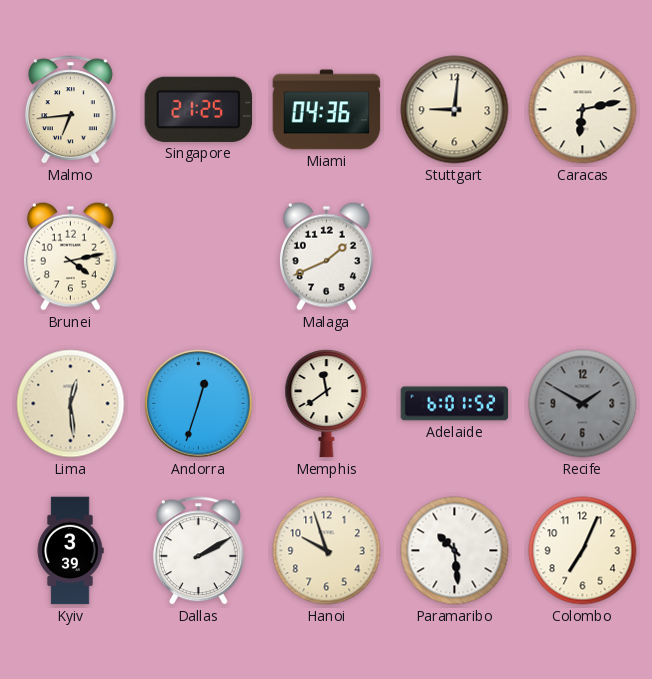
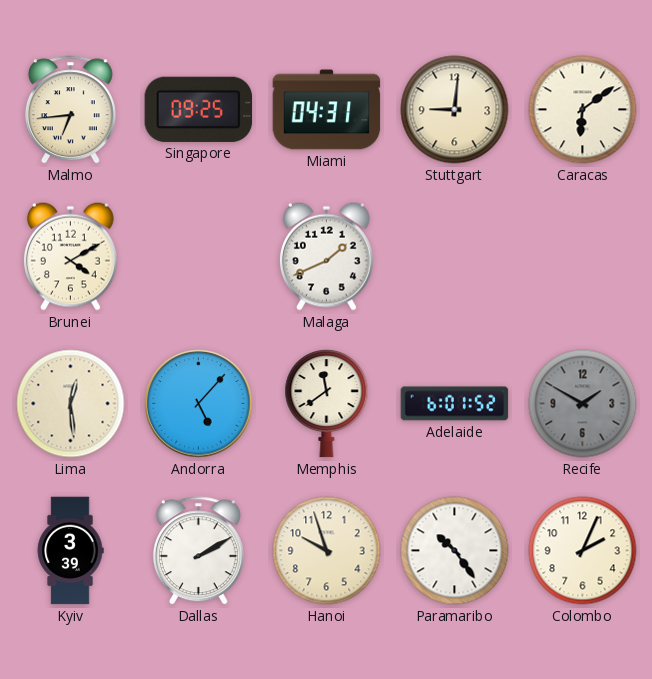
Singapore: 21:25 -> 09:25 (199, 109)
Miami: 04:36 -> 04:31 (327, 110)
Caracas: 6:13 -> 6:09 (583, 110)
Brunei: 4:13 -> 4:10 (71, 256)
Andorra: 12:33 -> 5:07 (199, 404)
Paramaribo: 10:29 -> 10:24 (455, 551)
Colombo: 7:04 -> 2:04 (583, 551)
